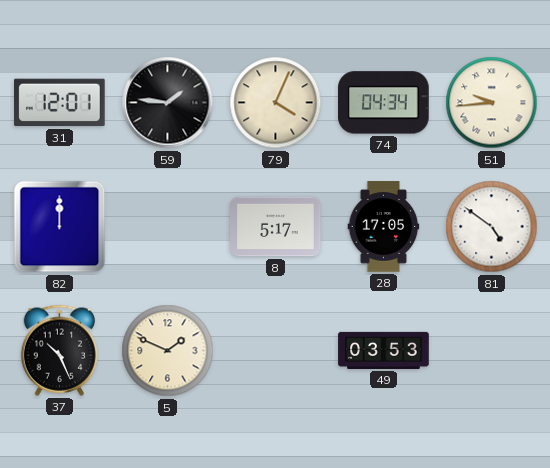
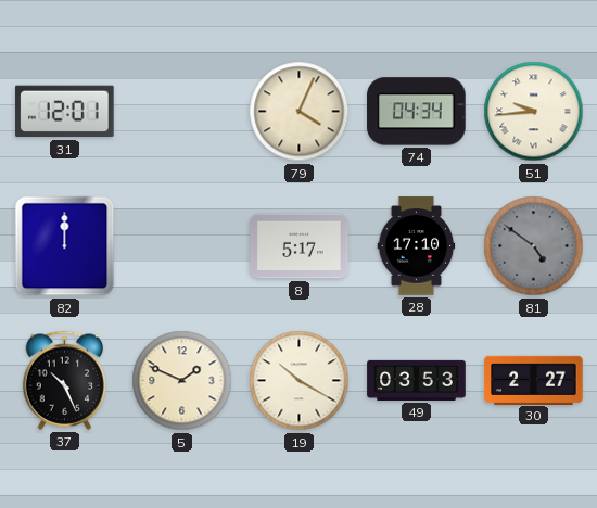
59: 1:46 -> none (168, 103)
28: 17:05 -> 17:10 (417, 246)
81 dial: white -> grey (534, 246)
19: none -> 10:20 (300, 381)
30: none -> 2:27 (534, 380)
